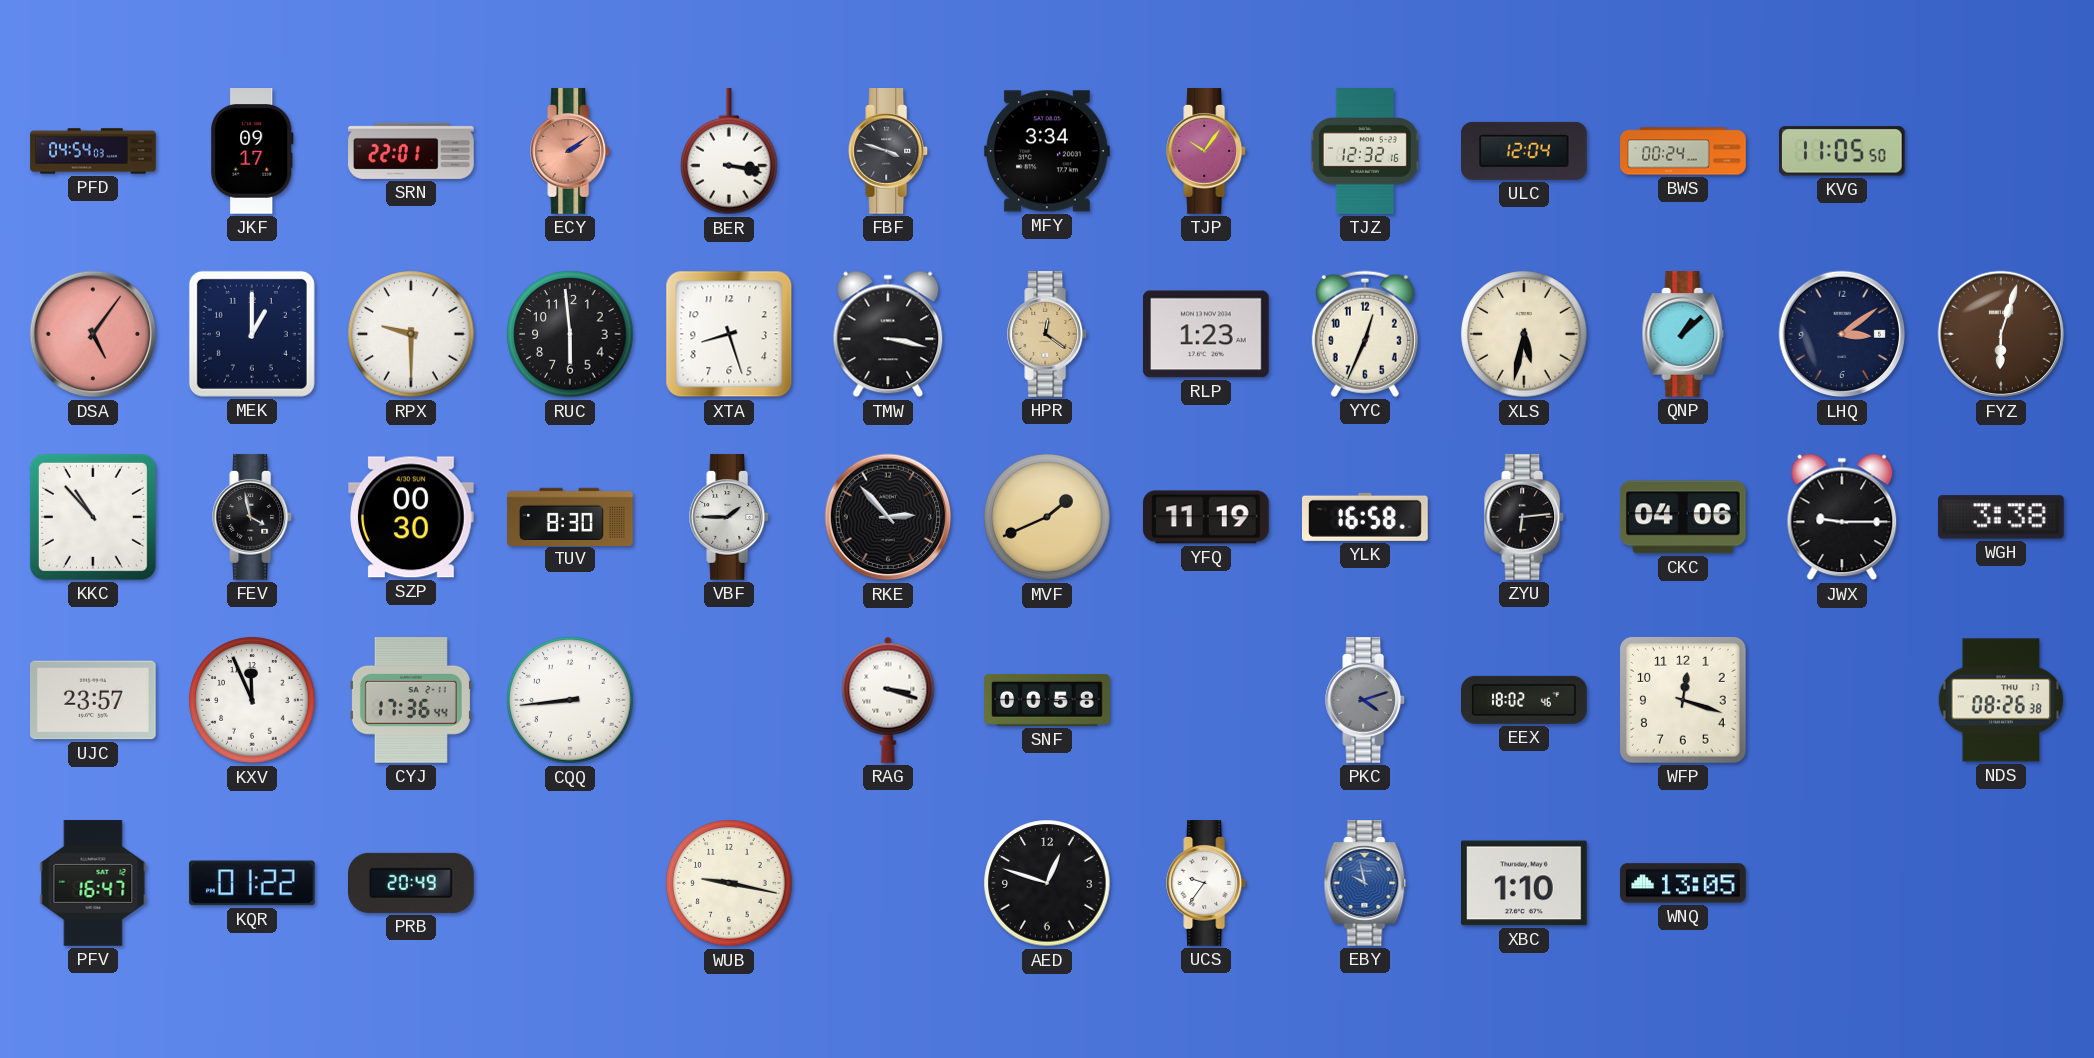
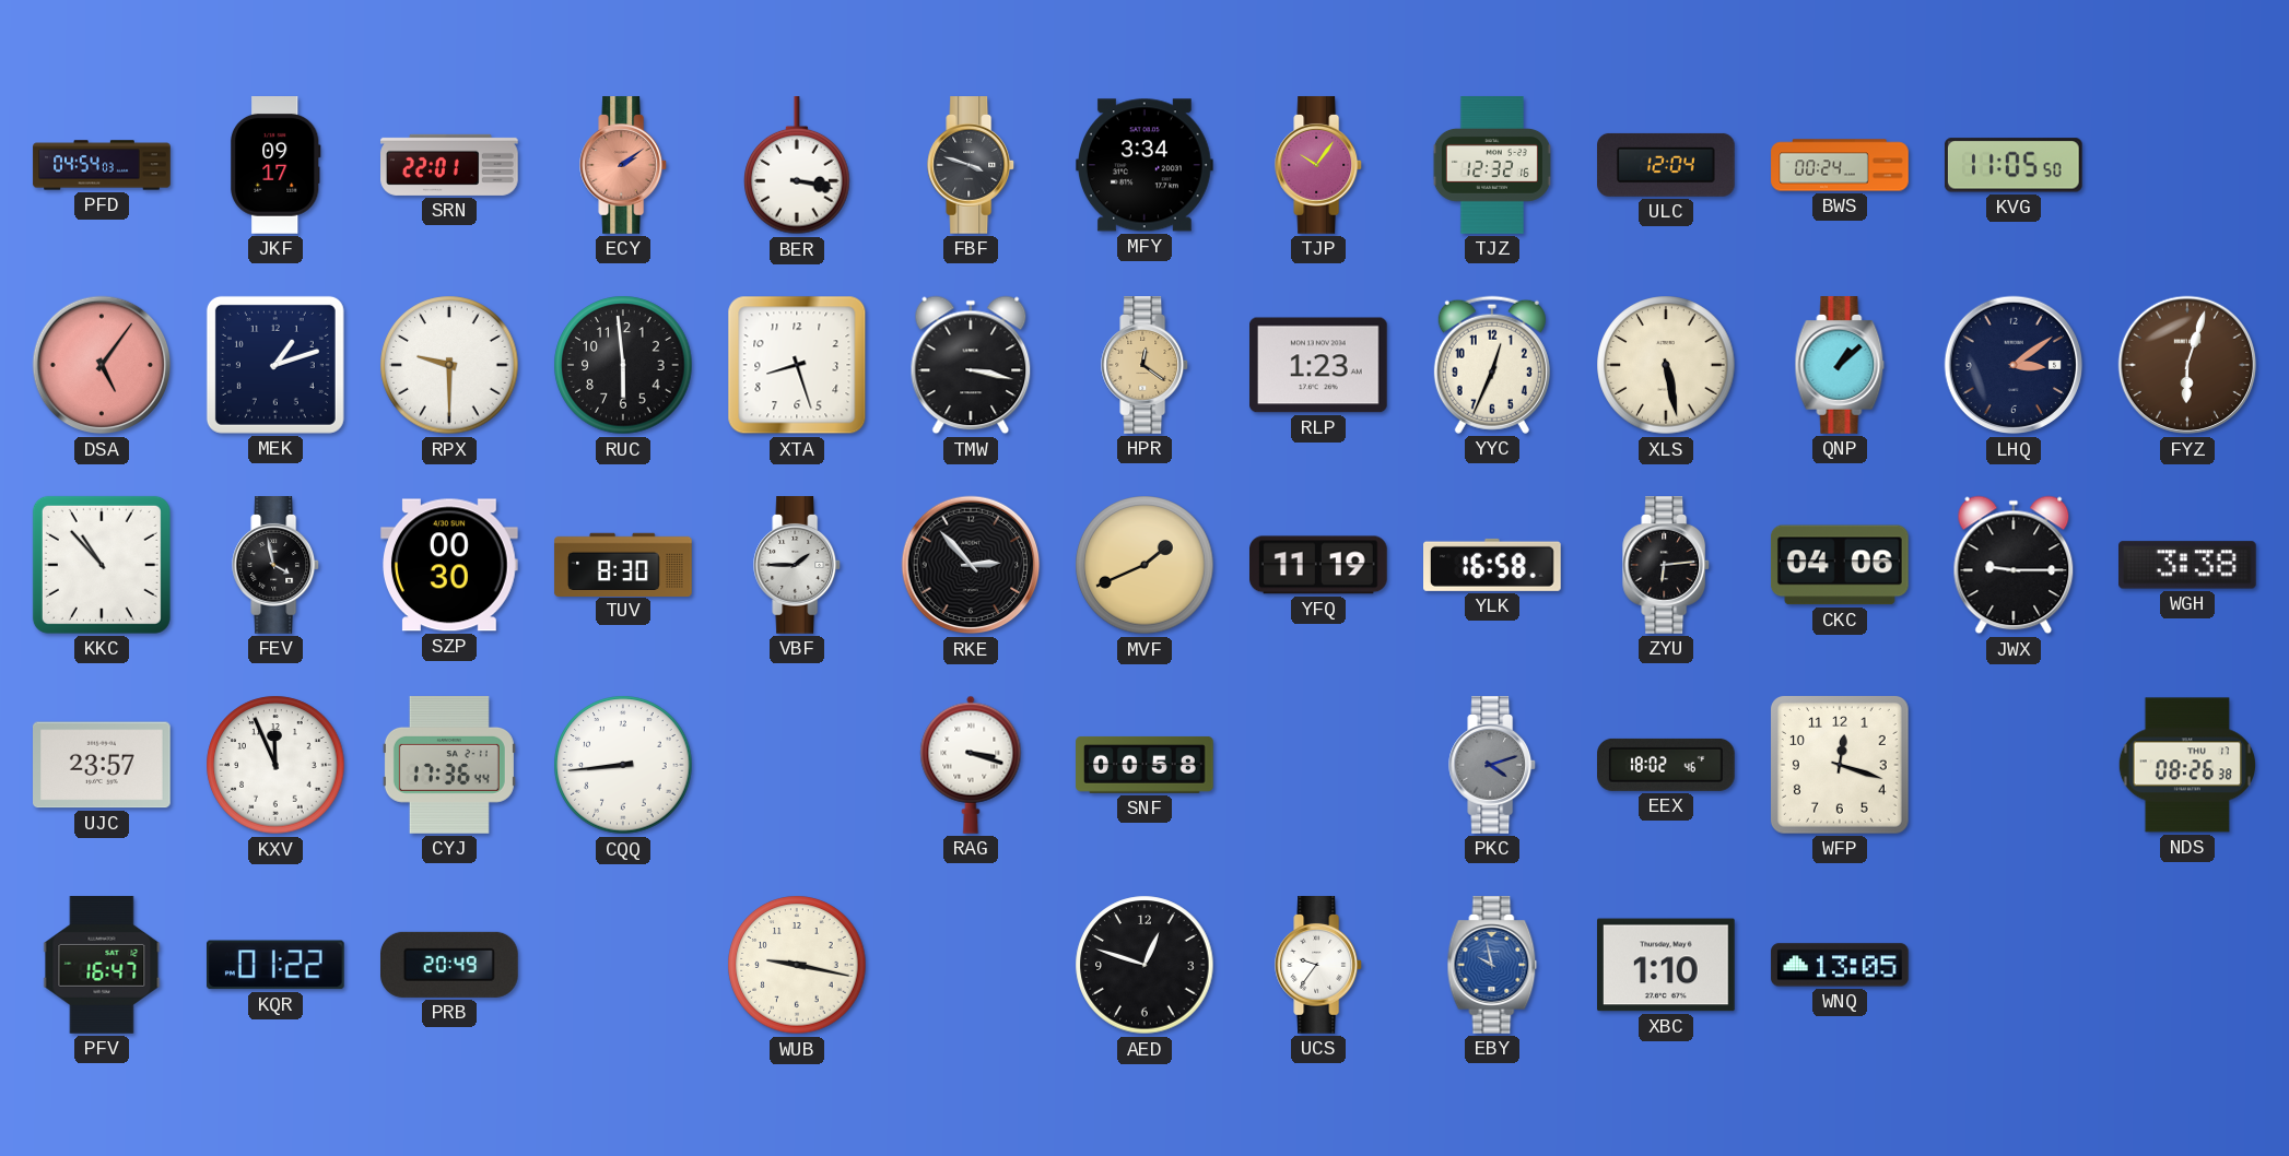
MEK: 1:00 -> 1:12 (275, 365)
XLS: 5:32 -> 5:28 (1666, 365)
